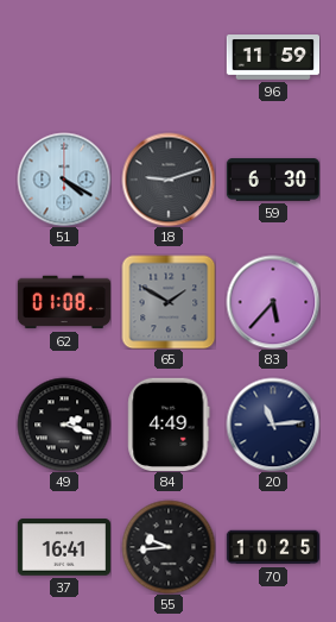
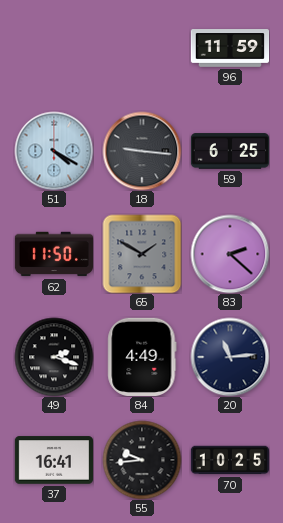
18: 9:12 -> 9:16 (142, 151)
59: 6:30 -> 6:25 (229, 151)
62: 01:08 -> 11:50 (53, 254)
83: 5:37 -> 2:22 (230, 254)
